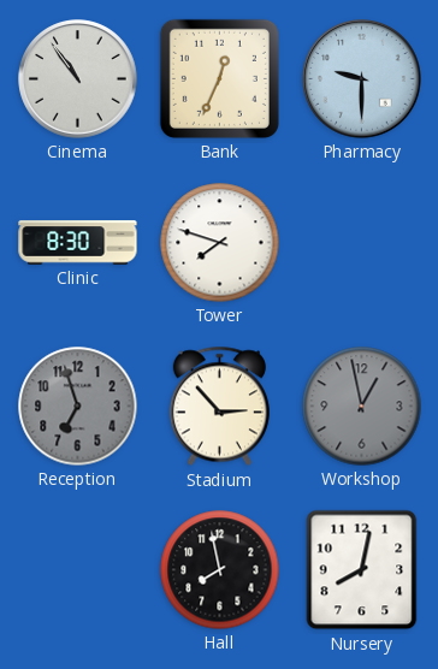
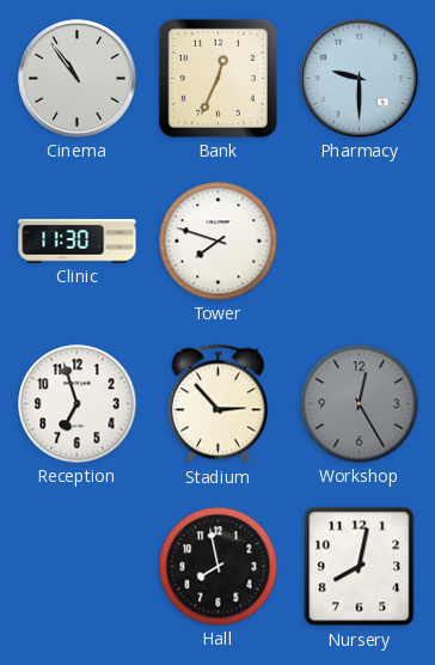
Clinic: 8:30 -> 11:30 (78, 242)
Reception dial: grey -> white (78, 404)
Workshop: 12:58 -> 12:25 (360, 404)
